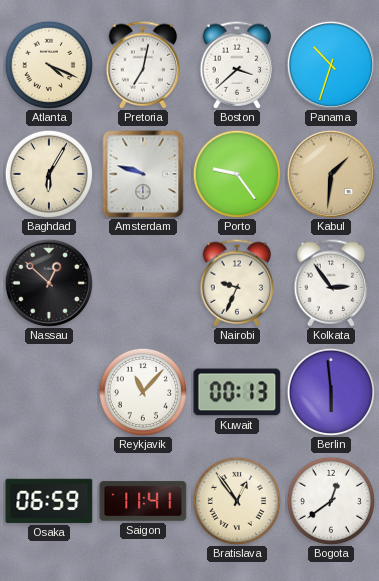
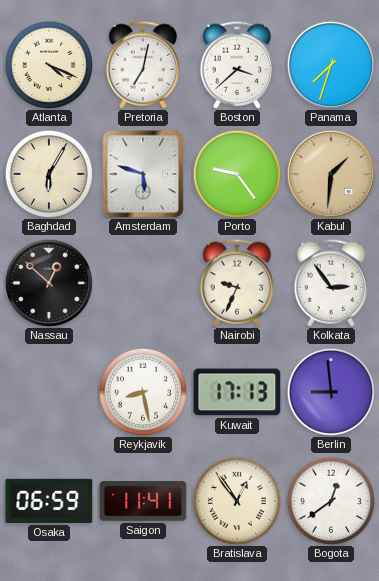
Panama: 10:33 -> 7:33 (331, 65)
Amsterdam: 9:48 -> 5:48 (143, 174)
Reykjavik: 11:07 -> 8:28 (143, 392)
Kuwait: 00:13 -> 17:13 (237, 392)
Berlin: 5:59 -> 8:59 (331, 392)
